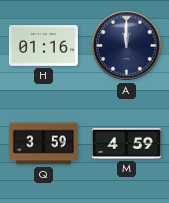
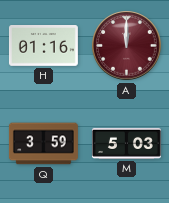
A dial: navy -> burgundy (127, 46)
M: 4:59 -> 5:03 (126, 143)
